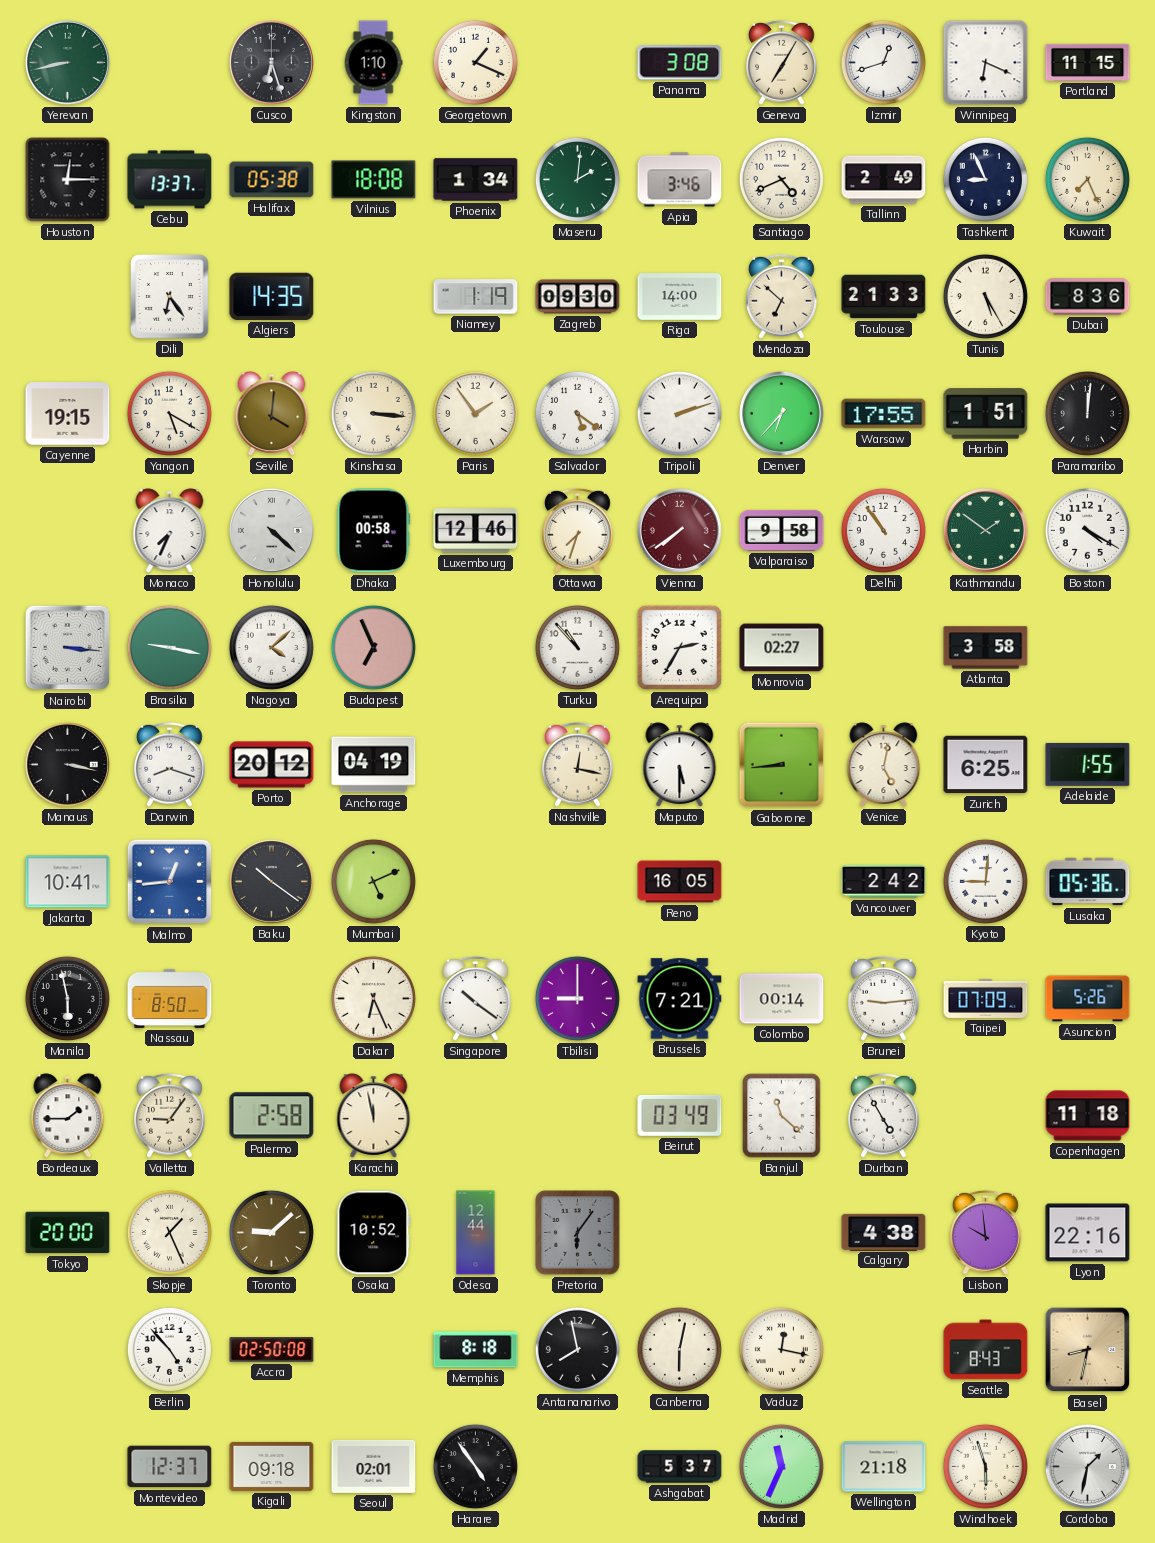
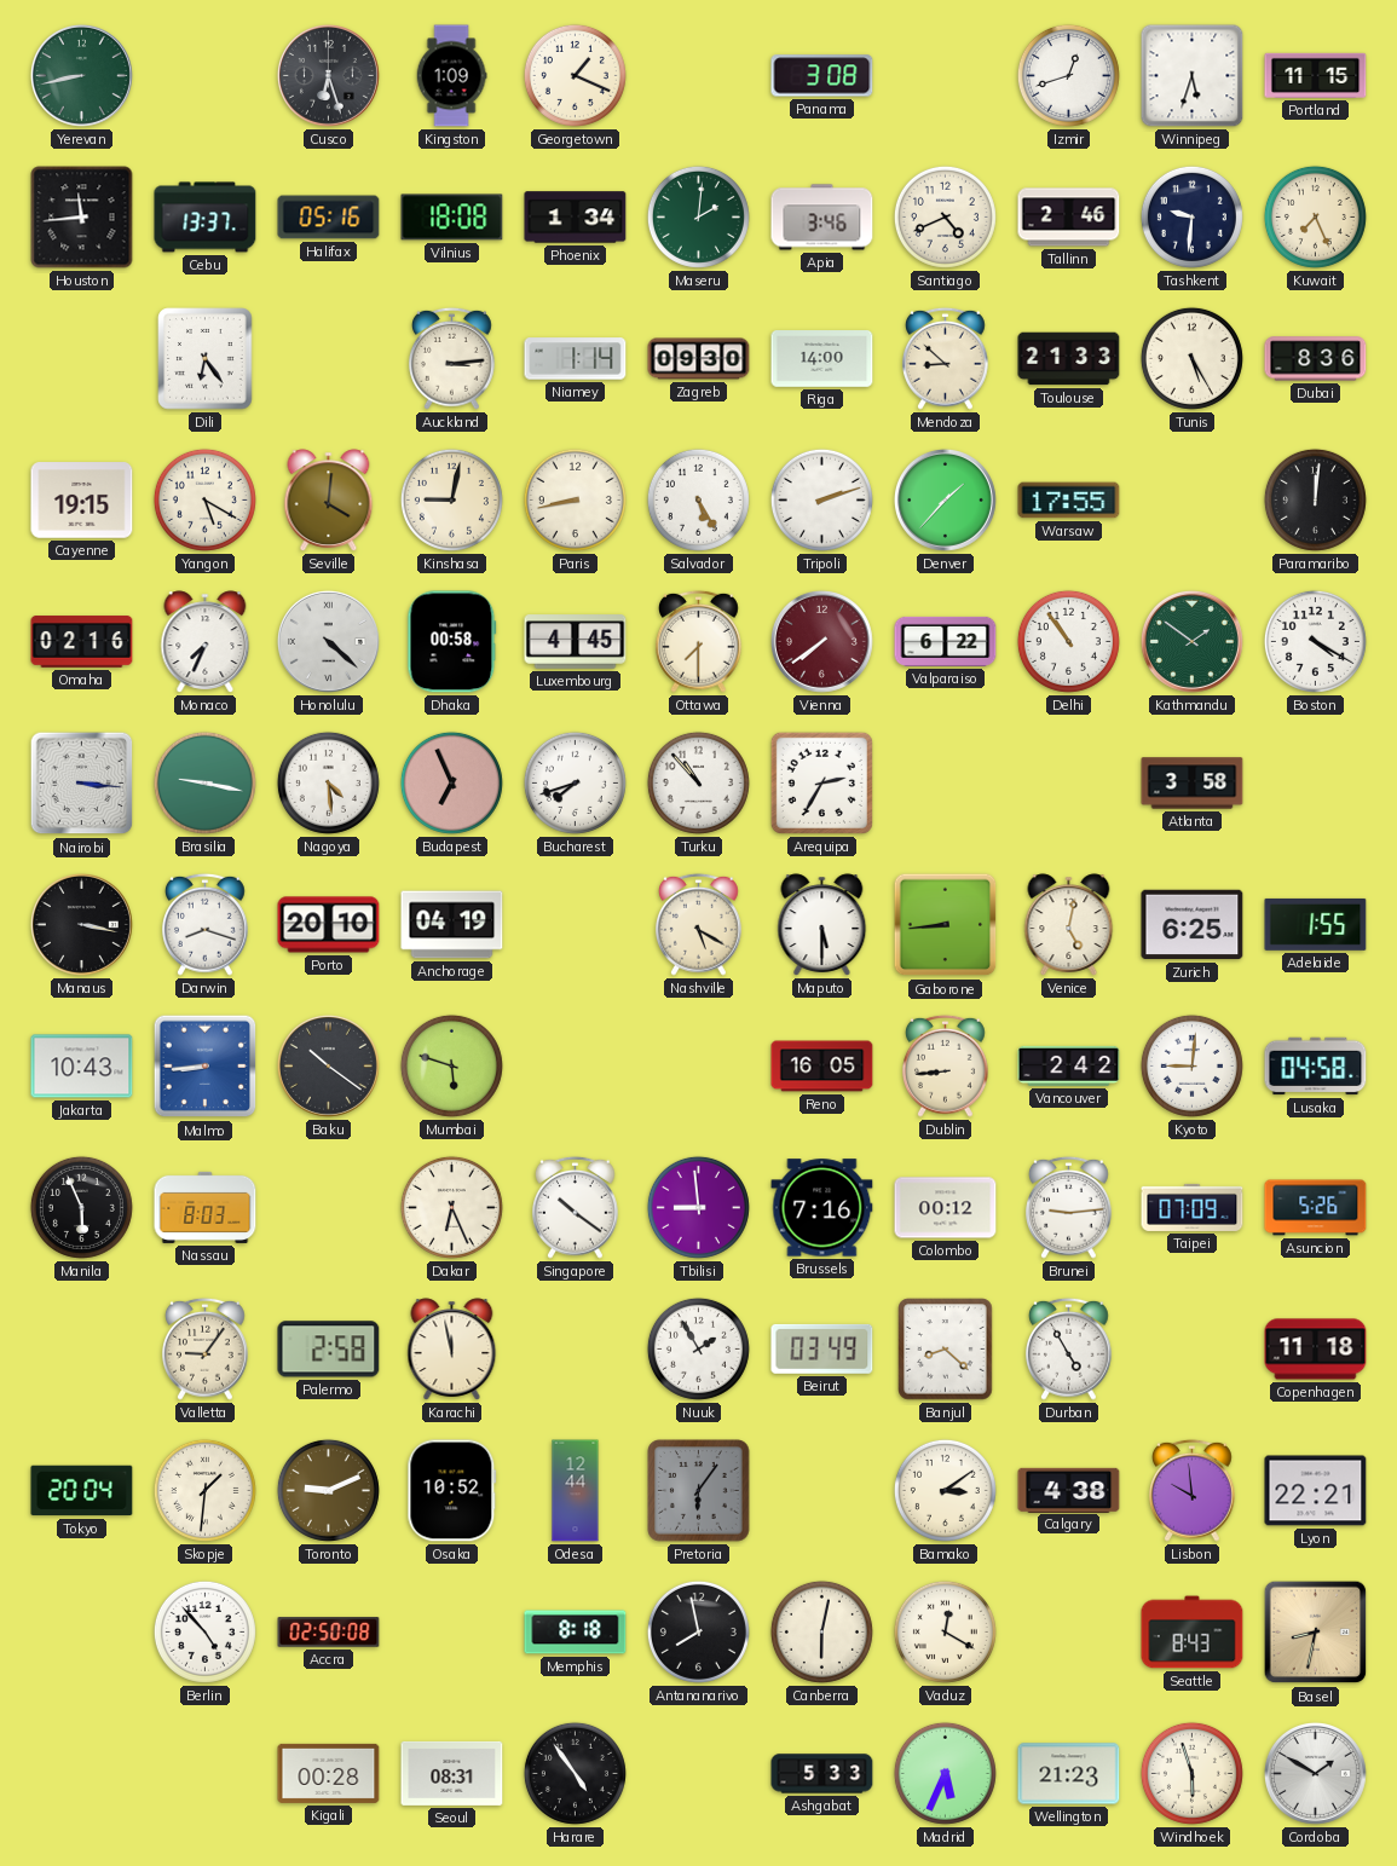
Kingston: 1:10 -> 1:09 (451, 76)
Geneva: 7:05 -> none (782, 62)
Winnipeg: 6:19 -> 5:33 (1193, 76)
Houston: 12:15 -> 11:44 (82, 218)
Halifax: 05:38 -> 05:16 (329, 218)
Tallinn: 2:49 -> 2:46 (1069, 218)
Tashkent: 8:56 -> 9:31 (1191, 216)
Algiers: 14:35 -> none (272, 296)
Auckland: none -> 3:14 (452, 358)
Niamey: 1:19 -> 1:14 (576, 359)
Mendoza: 6:52 -> 8:52 (946, 358)
Kinshasa: 3:16 -> 9:02 (451, 499)
Paris: 1:54 -> 8:43 (575, 499)
Salvador: 5:21 -> 5:25 (698, 499)
Denver: 6:37 -> 1:37 (945, 499)
Harbin: 1:51 -> none (986, 414)
Omaha: none -> 02:16 (82, 642)
Luxembourg: 12:46 -> 4:45 (576, 642)
Ottawa: 7:33 -> 7:30 (699, 641)
Valparaiso: 9:58 -> 6:22 (946, 641)
Nagoya: 4:08 -> 4:29 (328, 782)
Bucharest: none -> 7:42 (575, 782)
Monrovia: 02:27 -> none (782, 648)
Porto: 20:12 -> 20:10 (329, 925)
Nashville: 12:17 -> 5:20 (699, 924)
Jakarta: 10:41 -> 10:43 (82, 1067)
Malmo: 12:44 -> 8:44 (206, 1067)
Mumbai: 5:11 -> 5:48 (451, 1065)
Dublin: none -> 8:44 (946, 1065)
Lusaka: 05:36 -> 04:58 (1316, 1067)
Manila: 5:58 -> 5:56 (81, 1207)
Nassau: 8:50 -> 8:03 (206, 1207)
Tbilisi: 9:00 -> 8:59 (698, 1207)
Brussels: 7:21 -> 7:16 (822, 1208)
Colombo: 00:14 -> 00:12 (946, 1208)
Bordeaux: 1:45 -> none (68, 1116)
Nuuk: none -> 1:55 (698, 1348)
Banjul: 11:22 -> 8:22 (946, 1350)
Tokyo: 20:00 -> 20:04 (82, 1491)
Skopje: 1:26 -> 1:31 (204, 1490)
Toronto: 9:08 -> 9:11 (328, 1490)
Bamako: none -> 3:09 (945, 1490)
Lyon: 22:16 -> 22:21 (1316, 1491)
Vaduz: 12:17 -> 12:20 (945, 1631)
Montevideo: 12:37 -> none (170, 1467)
Kigali: 09:18 -> 00:28 (329, 1773)
Seoul: 02:01 -> 08:31 (452, 1773)
Ashgabat: 5:37 -> 5:33 (822, 1774)
Madrid: 11:34 -> 5:34 (945, 1773)
Wellington: 21:18 -> 21:23 (1069, 1774)
Cordoba: 1:32 -> 1:50 (1315, 1773)
